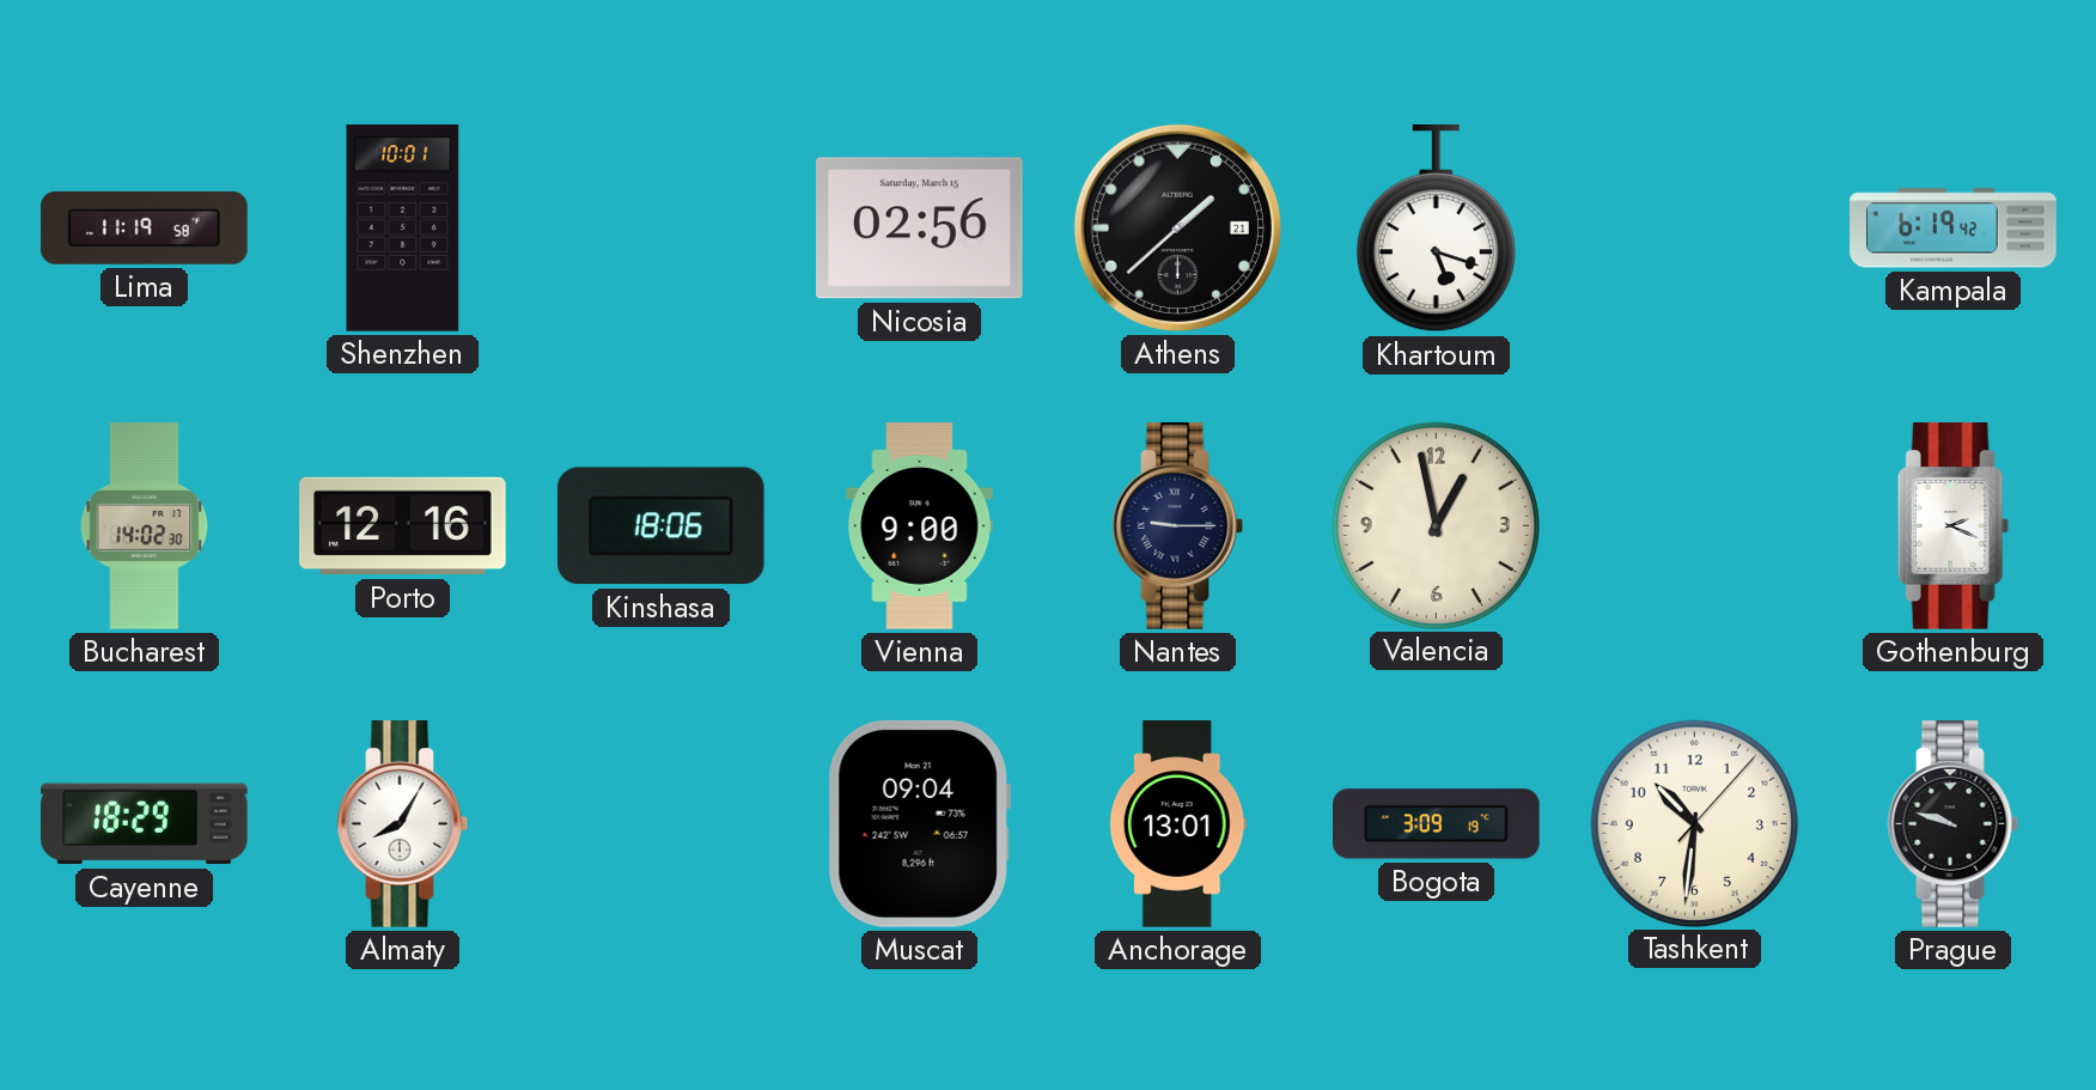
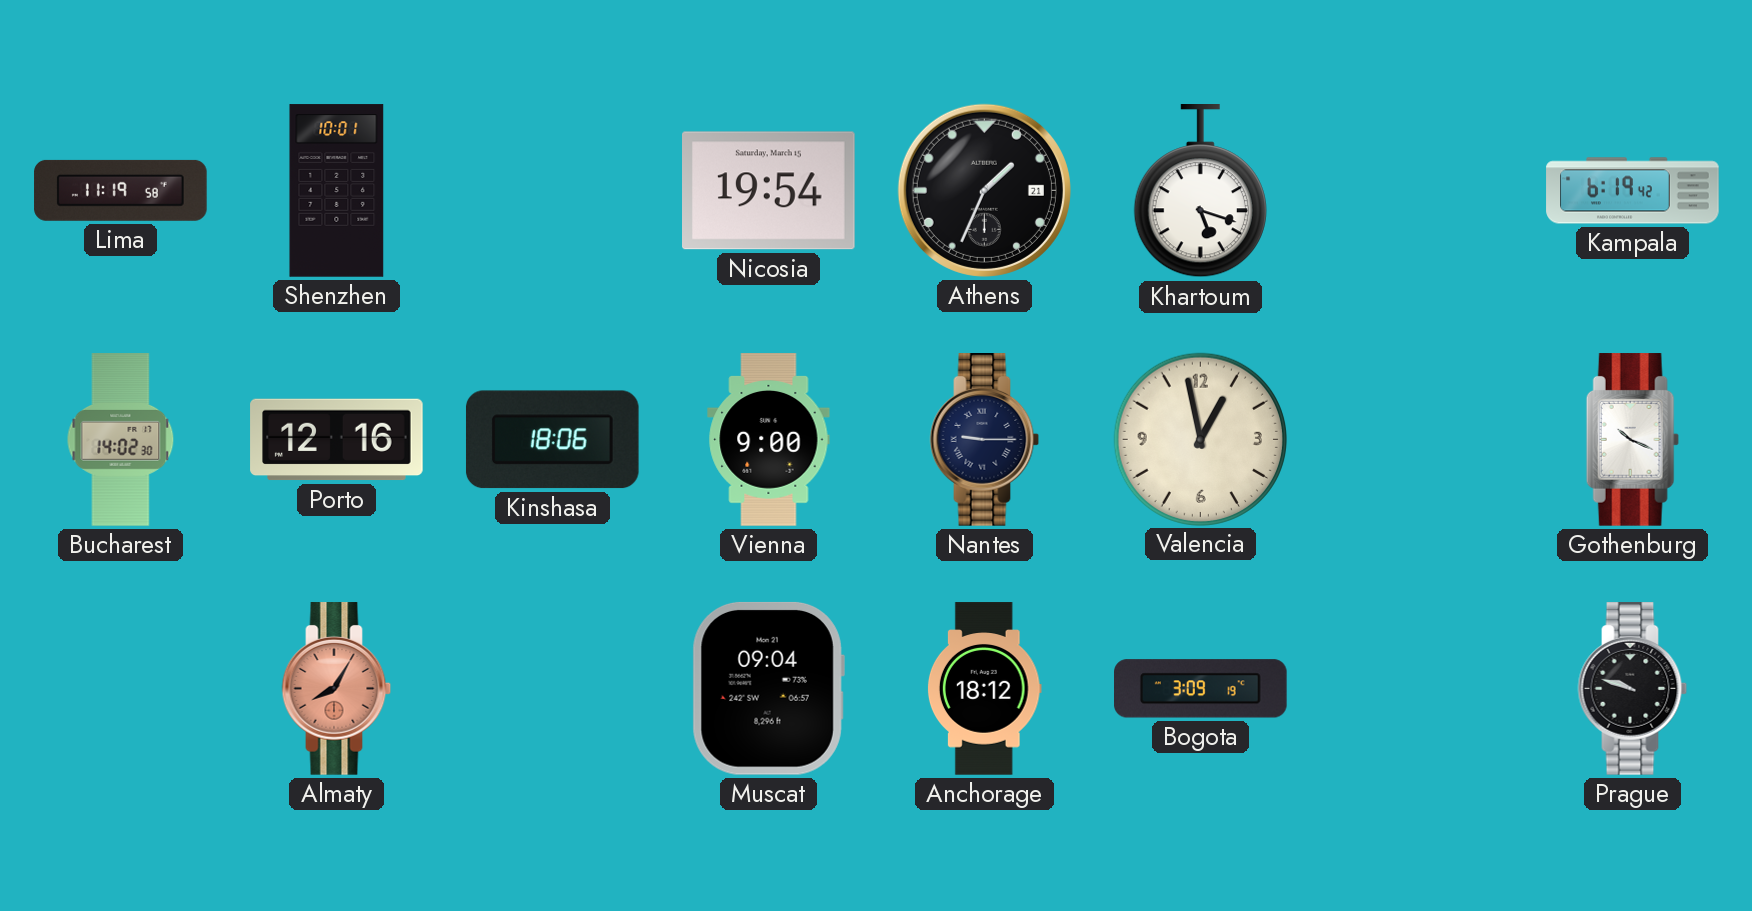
Nicosia: 02:56 -> 19:54 (769, 191)
Athens: 1:38 -> 1:34 (984, 190)
Gothenburg: 2:19 -> 10:19 (1632, 440)
Cayenne: 18:29 -> none (145, 824)
Almaty dial: white -> salmon (337, 689)
Anchorage: 13:01 -> 18:12 (984, 689)
Tashkent: 10:31 -> none (1694, 823)
